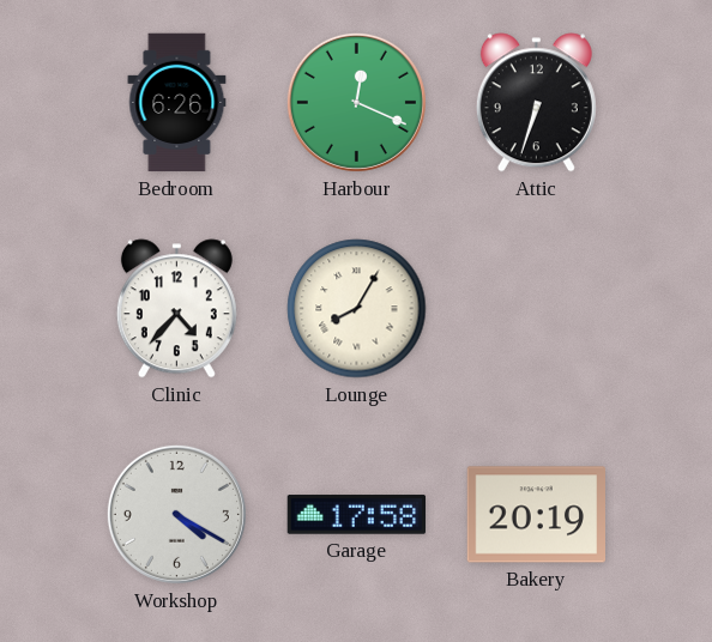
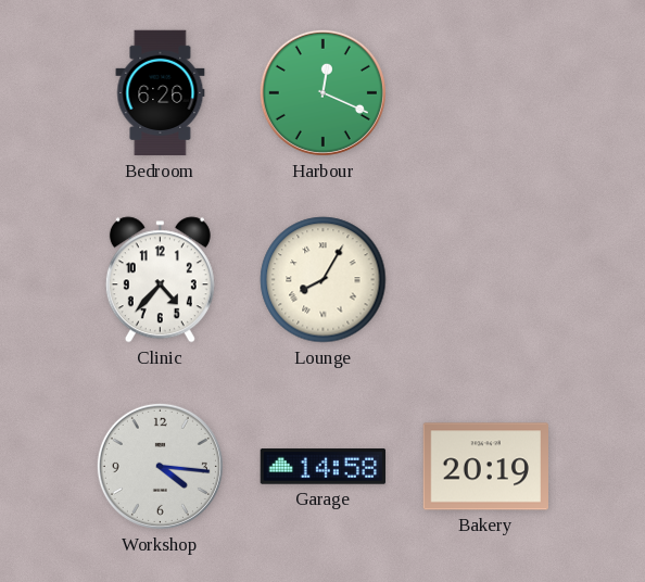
Attic: 6:33 -> none (536, 103)
Workshop: 4:20 -> 4:16 (160, 466)
Garage: 17:58 -> 14:58 (324, 467)
